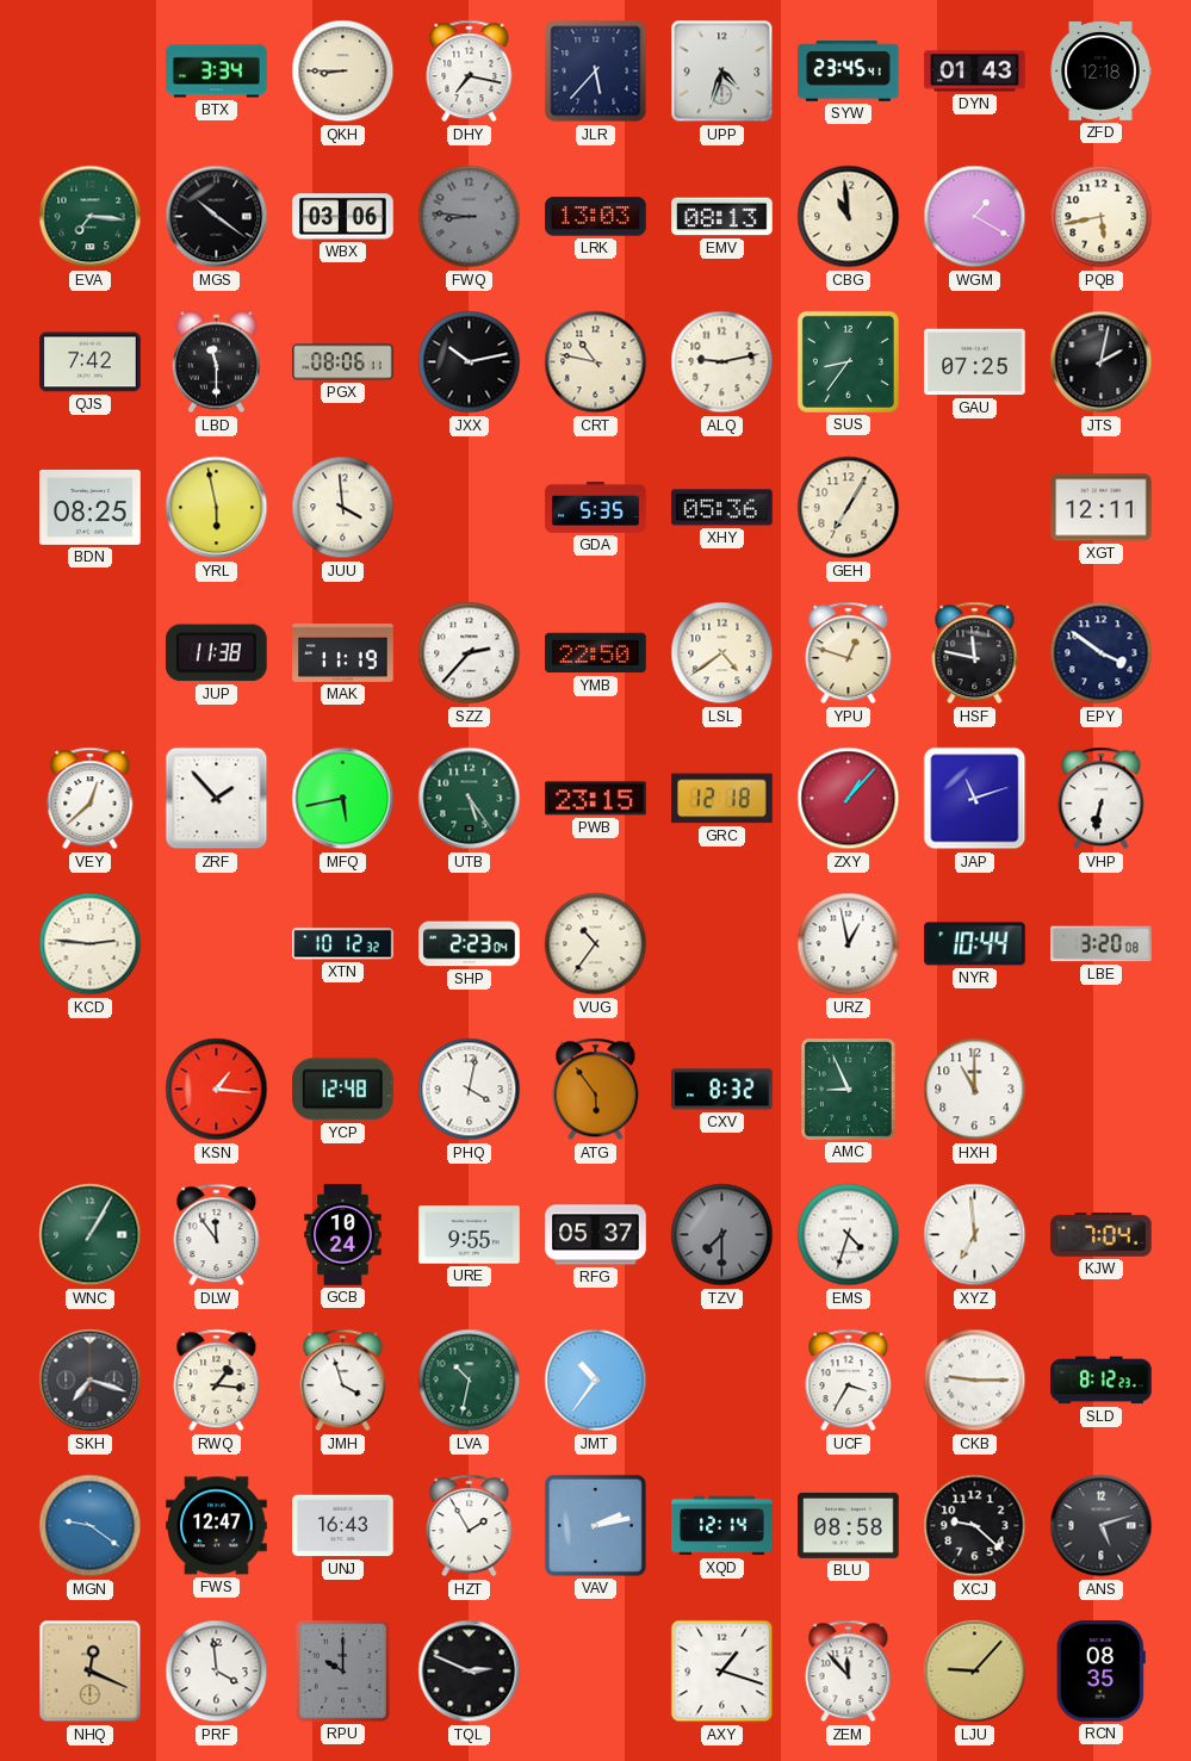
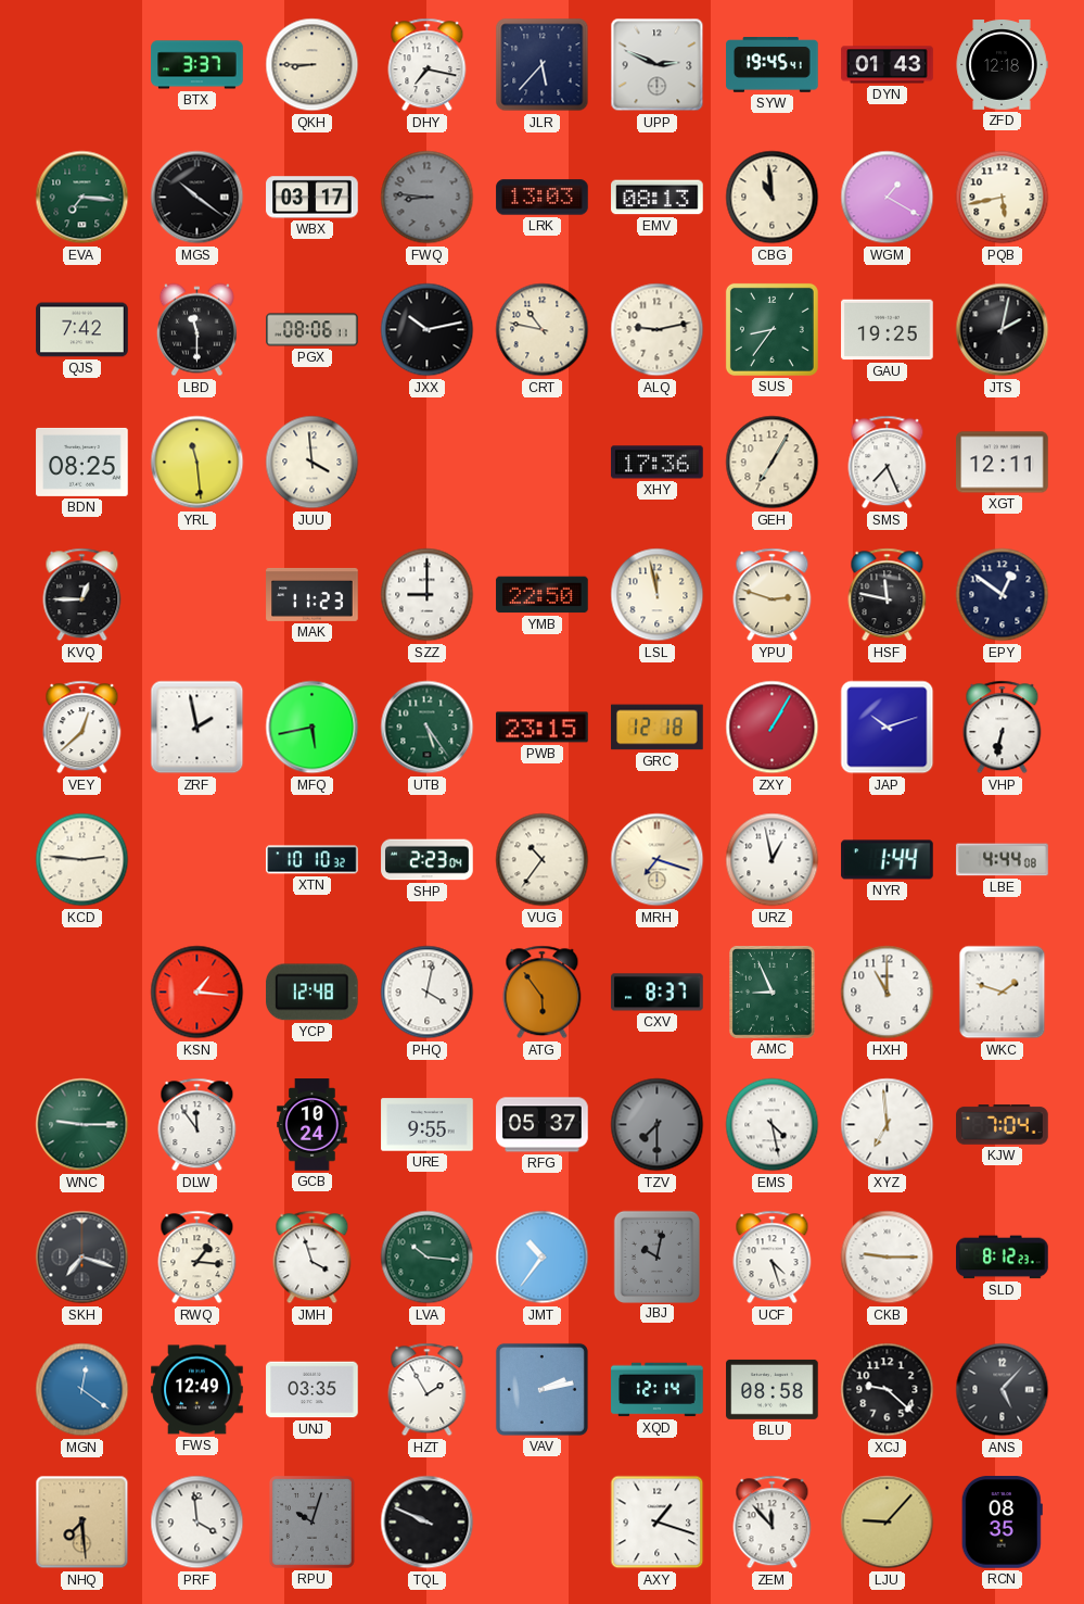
BTX: 3:34 -> 3:37 (197, 65)
UPP: 4:33 -> 2:49 (658, 65)
SYW: 23:45 -> 19:45 (773, 65)
WBX: 03:06 -> 03:17 (313, 198)
GAU: 07:25 -> 19:25 (888, 330)
YRL: 5:58 -> 11:29 (197, 463)
GDA: 5:35 -> none (596, 507)
XHY: 05:36 -> 17:36 (658, 463)
SMS: none -> 7:26 (888, 463)
KVQ: none -> 12:45 (82, 595)
JUP: 11:38 -> none (216, 653)
MAK: 11:19 -> 11:23 (313, 594)
SZZ: 2:37 -> 9:00 (428, 595)
LSL: 4:39 -> 11:58 (658, 595)
YPU: 12:48 -> 2:48 (773, 595)
EPY: 3:51 -> 12:51 (1003, 595)
ZRF: 1:53 -> 1:58 (197, 728)
ZXY: 1:07 -> 1:05 (773, 728)
JAP: 11:12 -> 10:12 (888, 728)
XTN: 10:12 -> 10:10 (313, 860)
MRH: none -> 7:18 (658, 860)
NYR: 10:44 -> 1:44 (888, 860)
LBE: 3:20 -> 4:44 (1003, 860)
CXV: 8:32 -> 8:37 (658, 993)
WKC: none -> 1:48 (1003, 993)
WNC: 1:05 -> 9:15 (82, 1125)
EMS: 4:33 -> 4:28 (773, 1125)
LVA: 10:32 -> 10:16 (428, 1258)
JBJ: none -> 10:02 (656, 1256)
UCF: 3:35 -> 4:27 (773, 1258)
MGN: 9:21 -> 12:21 (82, 1390)
FWS: 12:47 -> 12:49 (197, 1390)
UNJ: 16:43 -> 03:35 (313, 1390)
ANS: 5:12 -> 5:07 (1003, 1390)
NHQ: 12:19 -> 7:29 (82, 1523)
RPU: 10:00 -> 10:03 (313, 1523)
TQL: 2:49 -> 9:49 (428, 1523)
